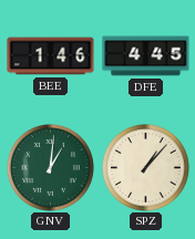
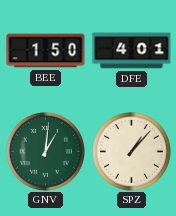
BEE: 1:46 -> 1:50 (46, 51)
DFE: 4:45 -> 4:01 (132, 51)
